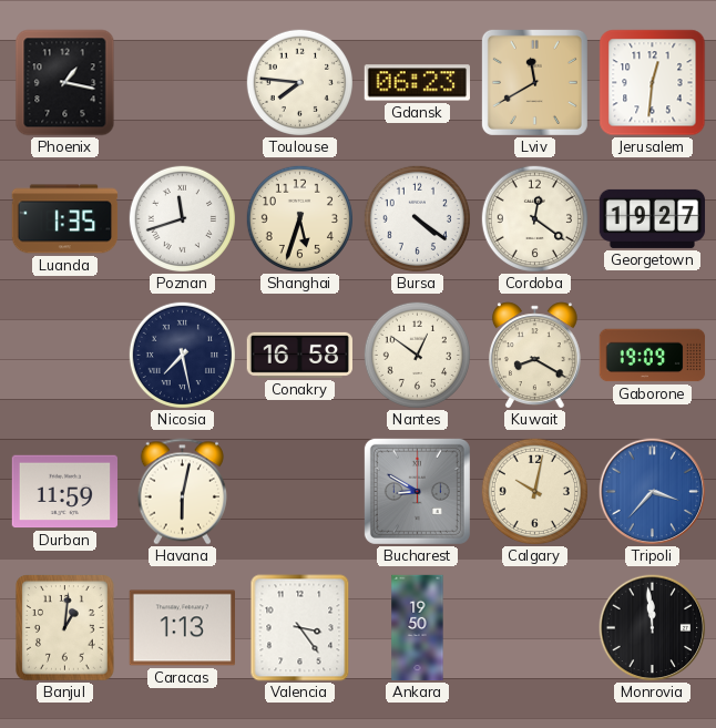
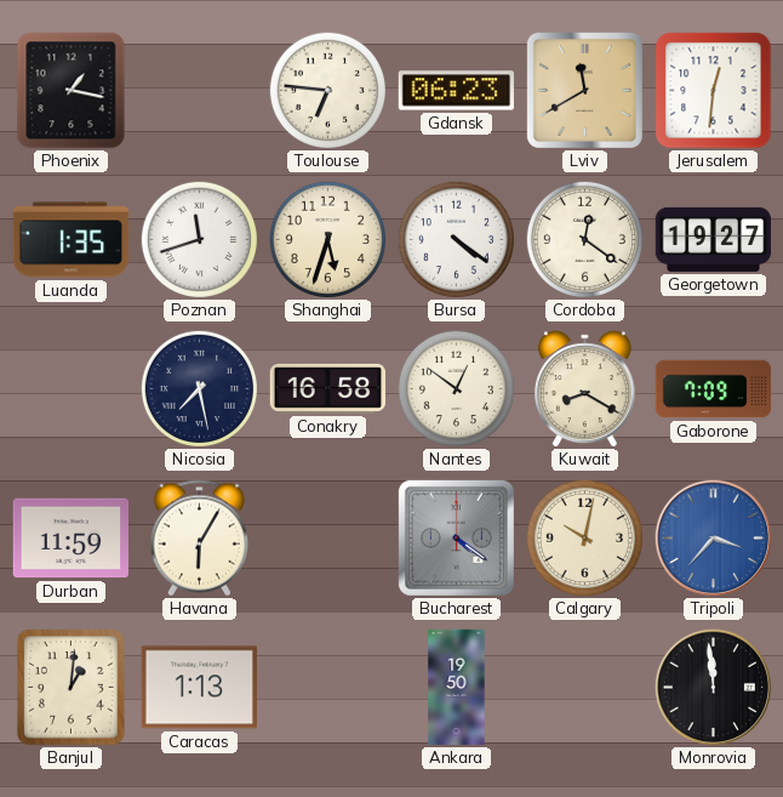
Toulouse: 7:46 -> 6:46 (327, 90)
Gaborone: 19:09 -> 7:09 (714, 389)
Havana: 6:02 -> 6:05 (199, 539)
Bucharest: 8:50 -> 4:21 (456, 537)
Valencia: 3:24 -> none (300, 628)
